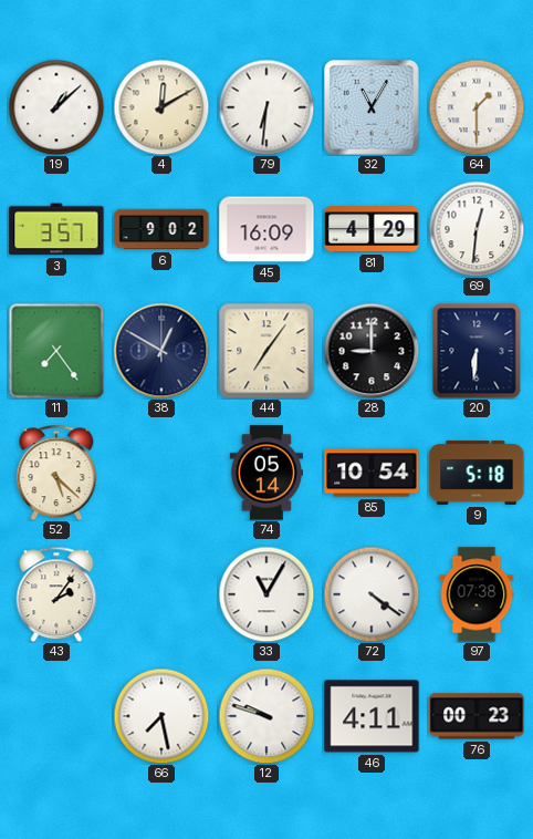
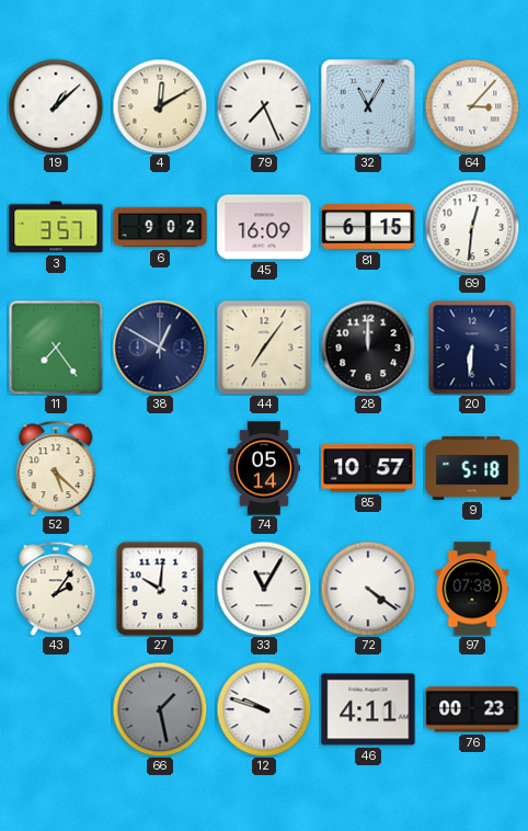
79: 6:31 -> 7:26 (264, 106)
64: 1:30 -> 3:07 (472, 106)
81: 4:29 -> 6:15 (368, 227)
28: 9:00 -> 12:00 (368, 348)
85: 10:54 -> 10:57 (368, 468)
27: none -> 10:01 (160, 589)
66: 7:28 -> 1:28 (160, 709)
66 dial: white -> grey (160, 709)
